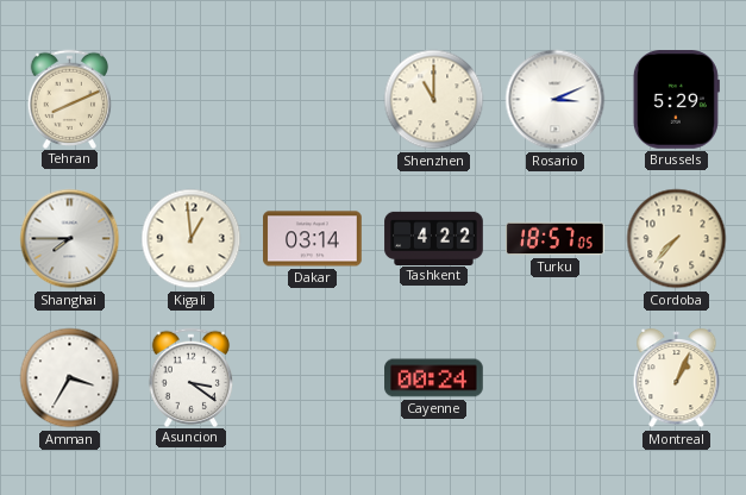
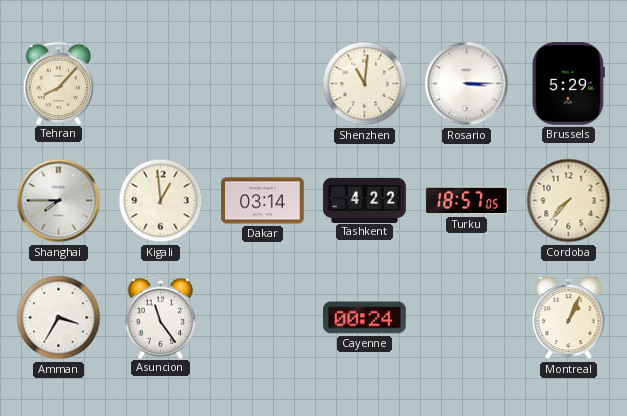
Tehran: 8:11 -> 8:07 (59, 83)
Shenzhen: 11:00 -> 11:01 (365, 84)
Rosario: 3:11 -> 3:15 (467, 84)
Asuncion: 3:21 -> 11:24 (161, 317)
